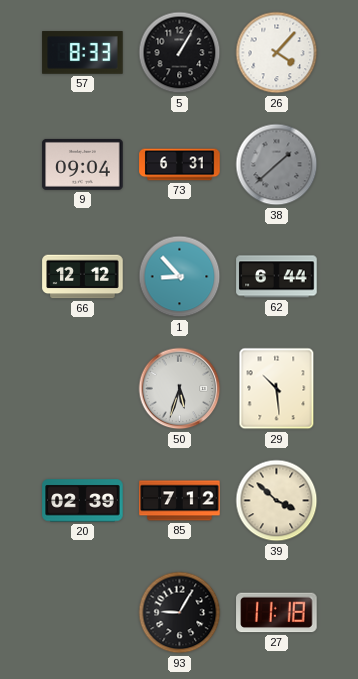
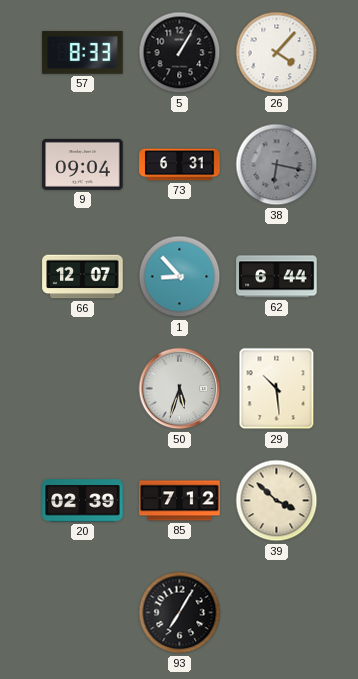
38: 1:38 -> 6:17 (277, 165)
66: 12:12 -> 12:07 (83, 277)
93: 9:05 -> 7:05 (180, 613)
27: 11:18 -> none (277, 613)
